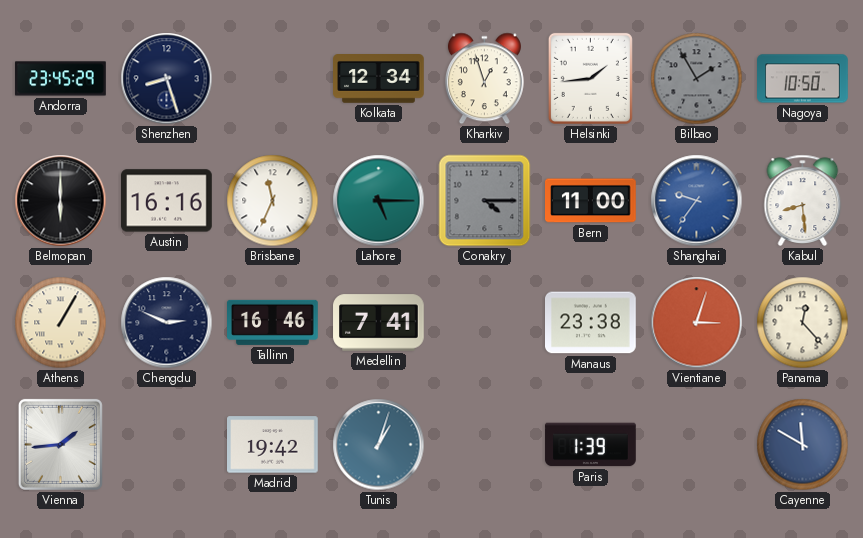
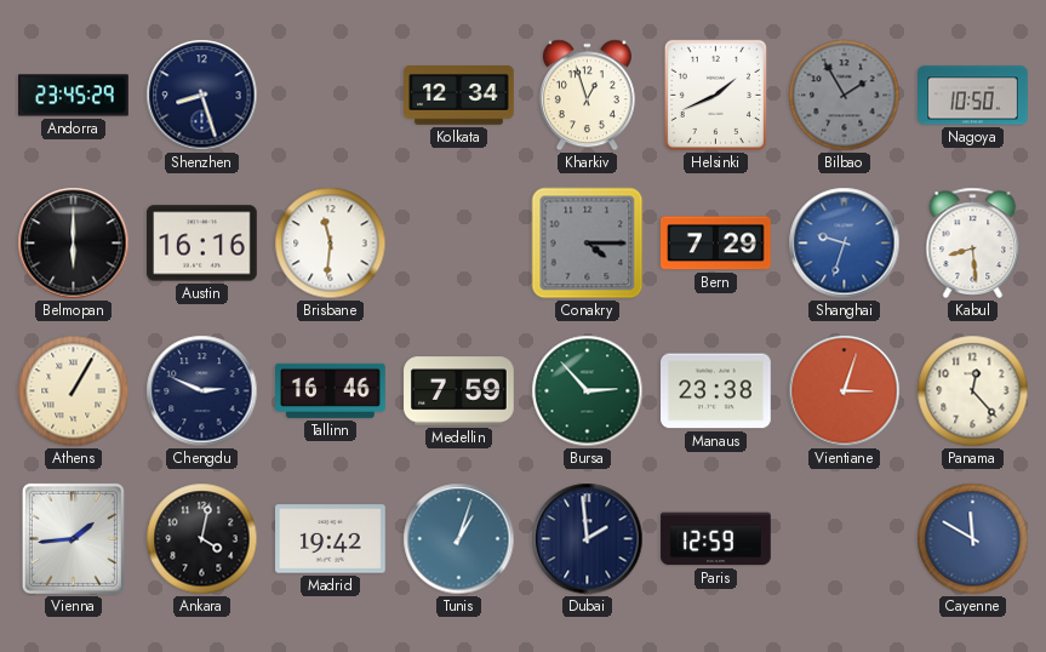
Helsinki: 1:44 -> 1:41 (715, 95)
Brisbane: 11:34 -> 11:31 (331, 244)
Lahore: 5:15 -> none (379, 201)
Bern: 11:00 -> 7:29 (716, 244)
Shanghai: 9:36 -> 9:33 (845, 244)
Medellin: 7:41 -> 7:59 (459, 391)
Bursa: none -> 2:53 (588, 391)
Ankara: none -> 4:02 (202, 539)
Dubai: none -> 1:59 (588, 539)
Paris: 1:39 -> 12:59 (716, 539)
